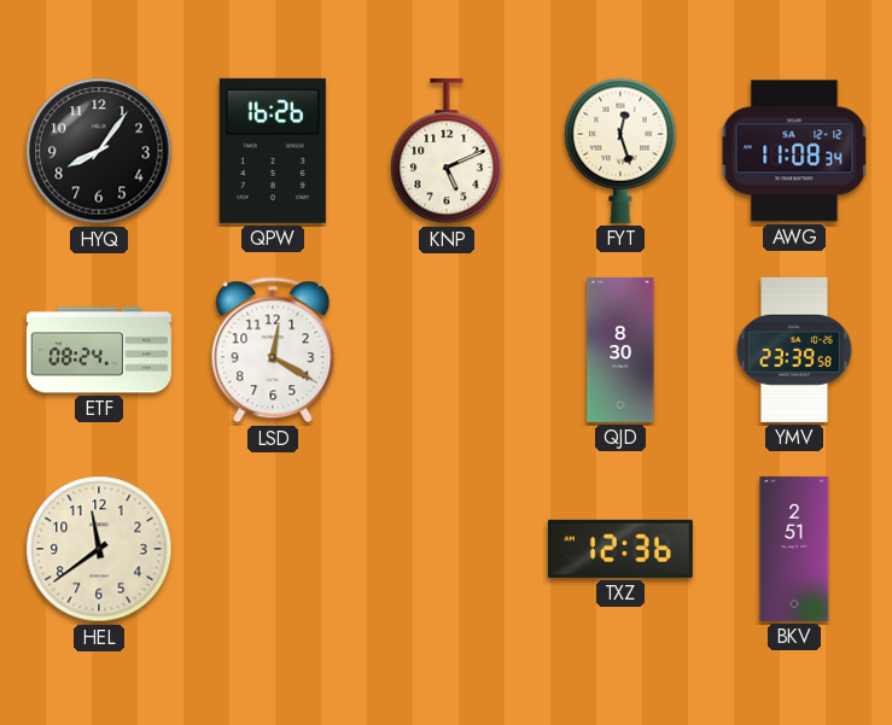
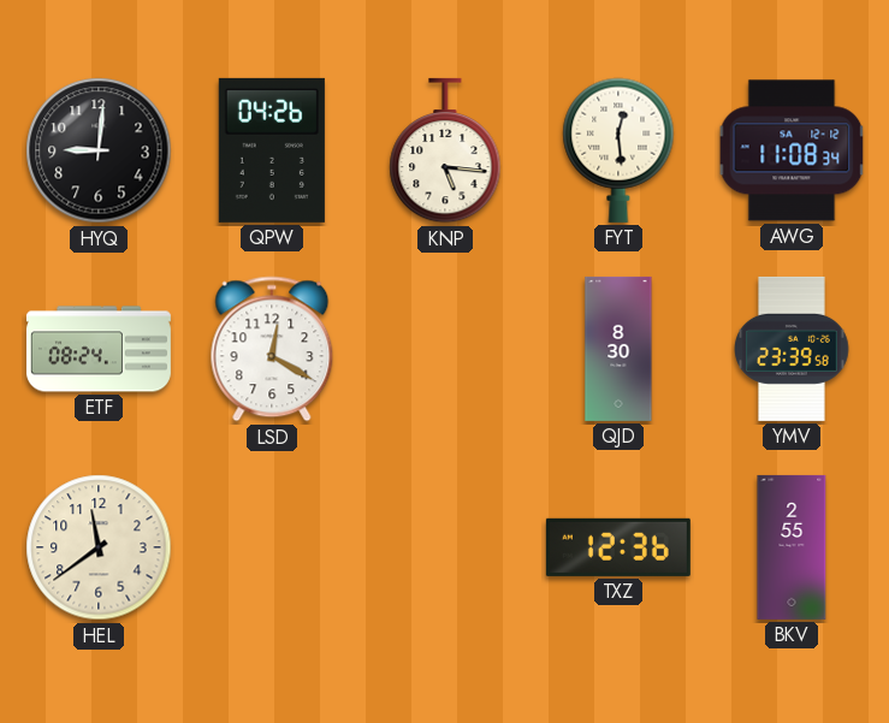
HYQ: 8:06 -> 9:01 (99, 150)
QPW: 16:26 -> 04:26 (272, 150)
KNP: 5:11 -> 5:16 (445, 150)
FYT: 12:27 -> 12:29 (618, 150)
BKV: 2:51 -> 2:55 (792, 547)
